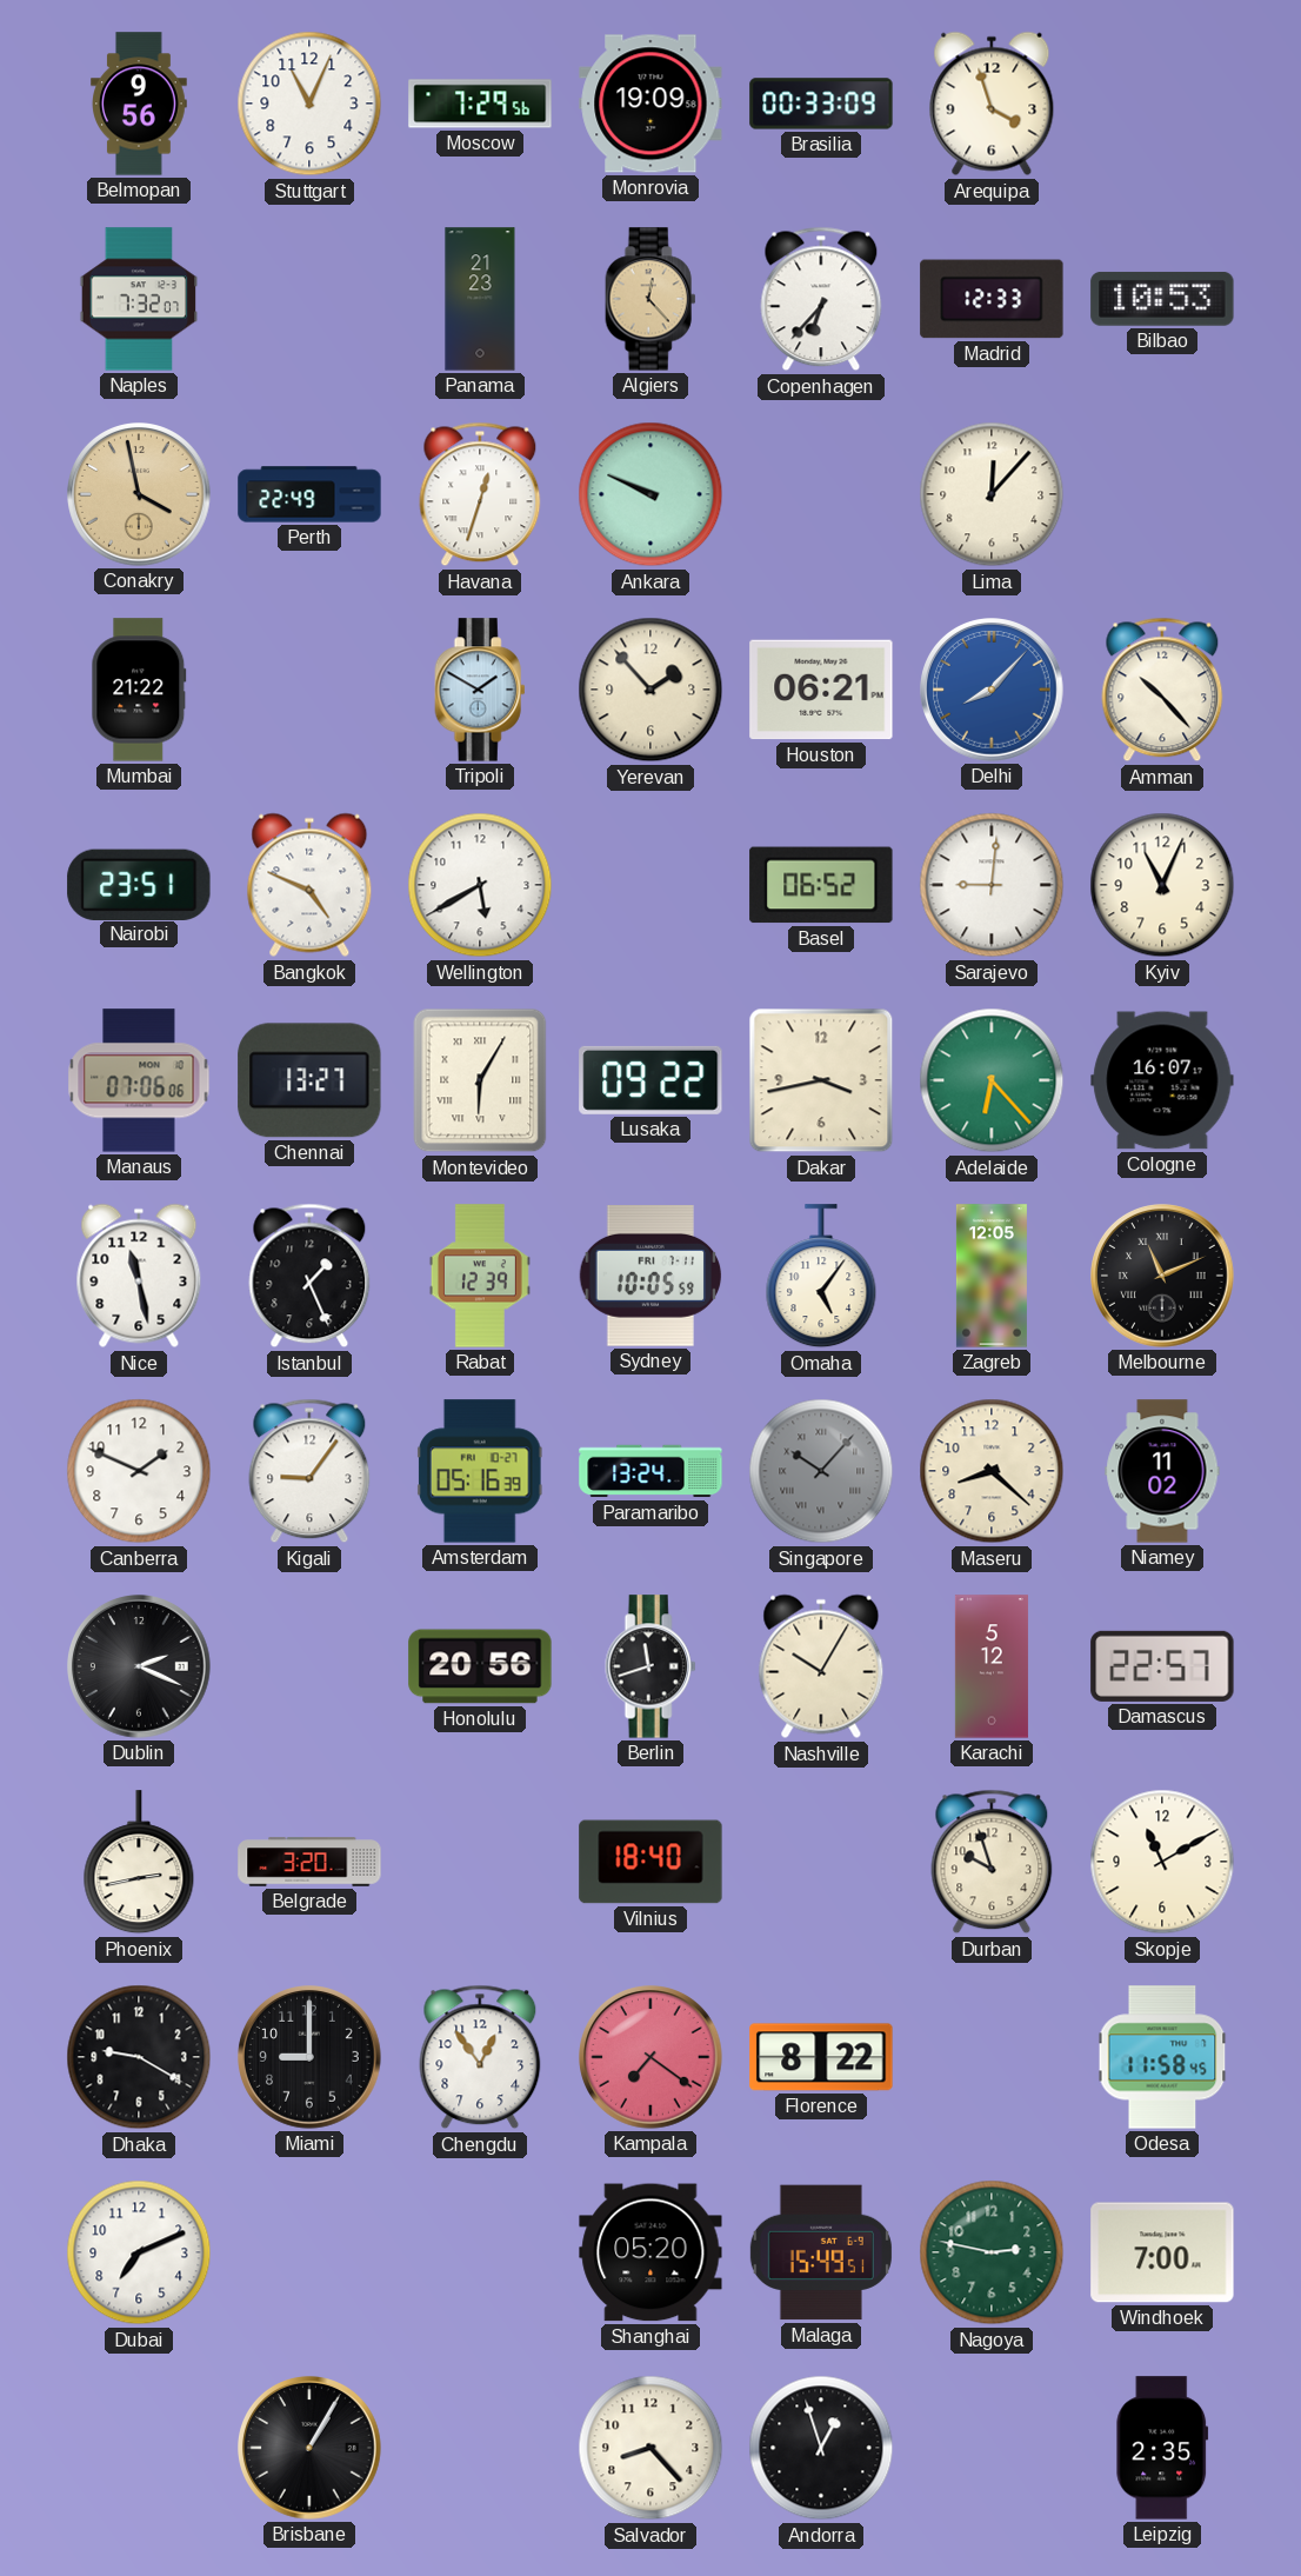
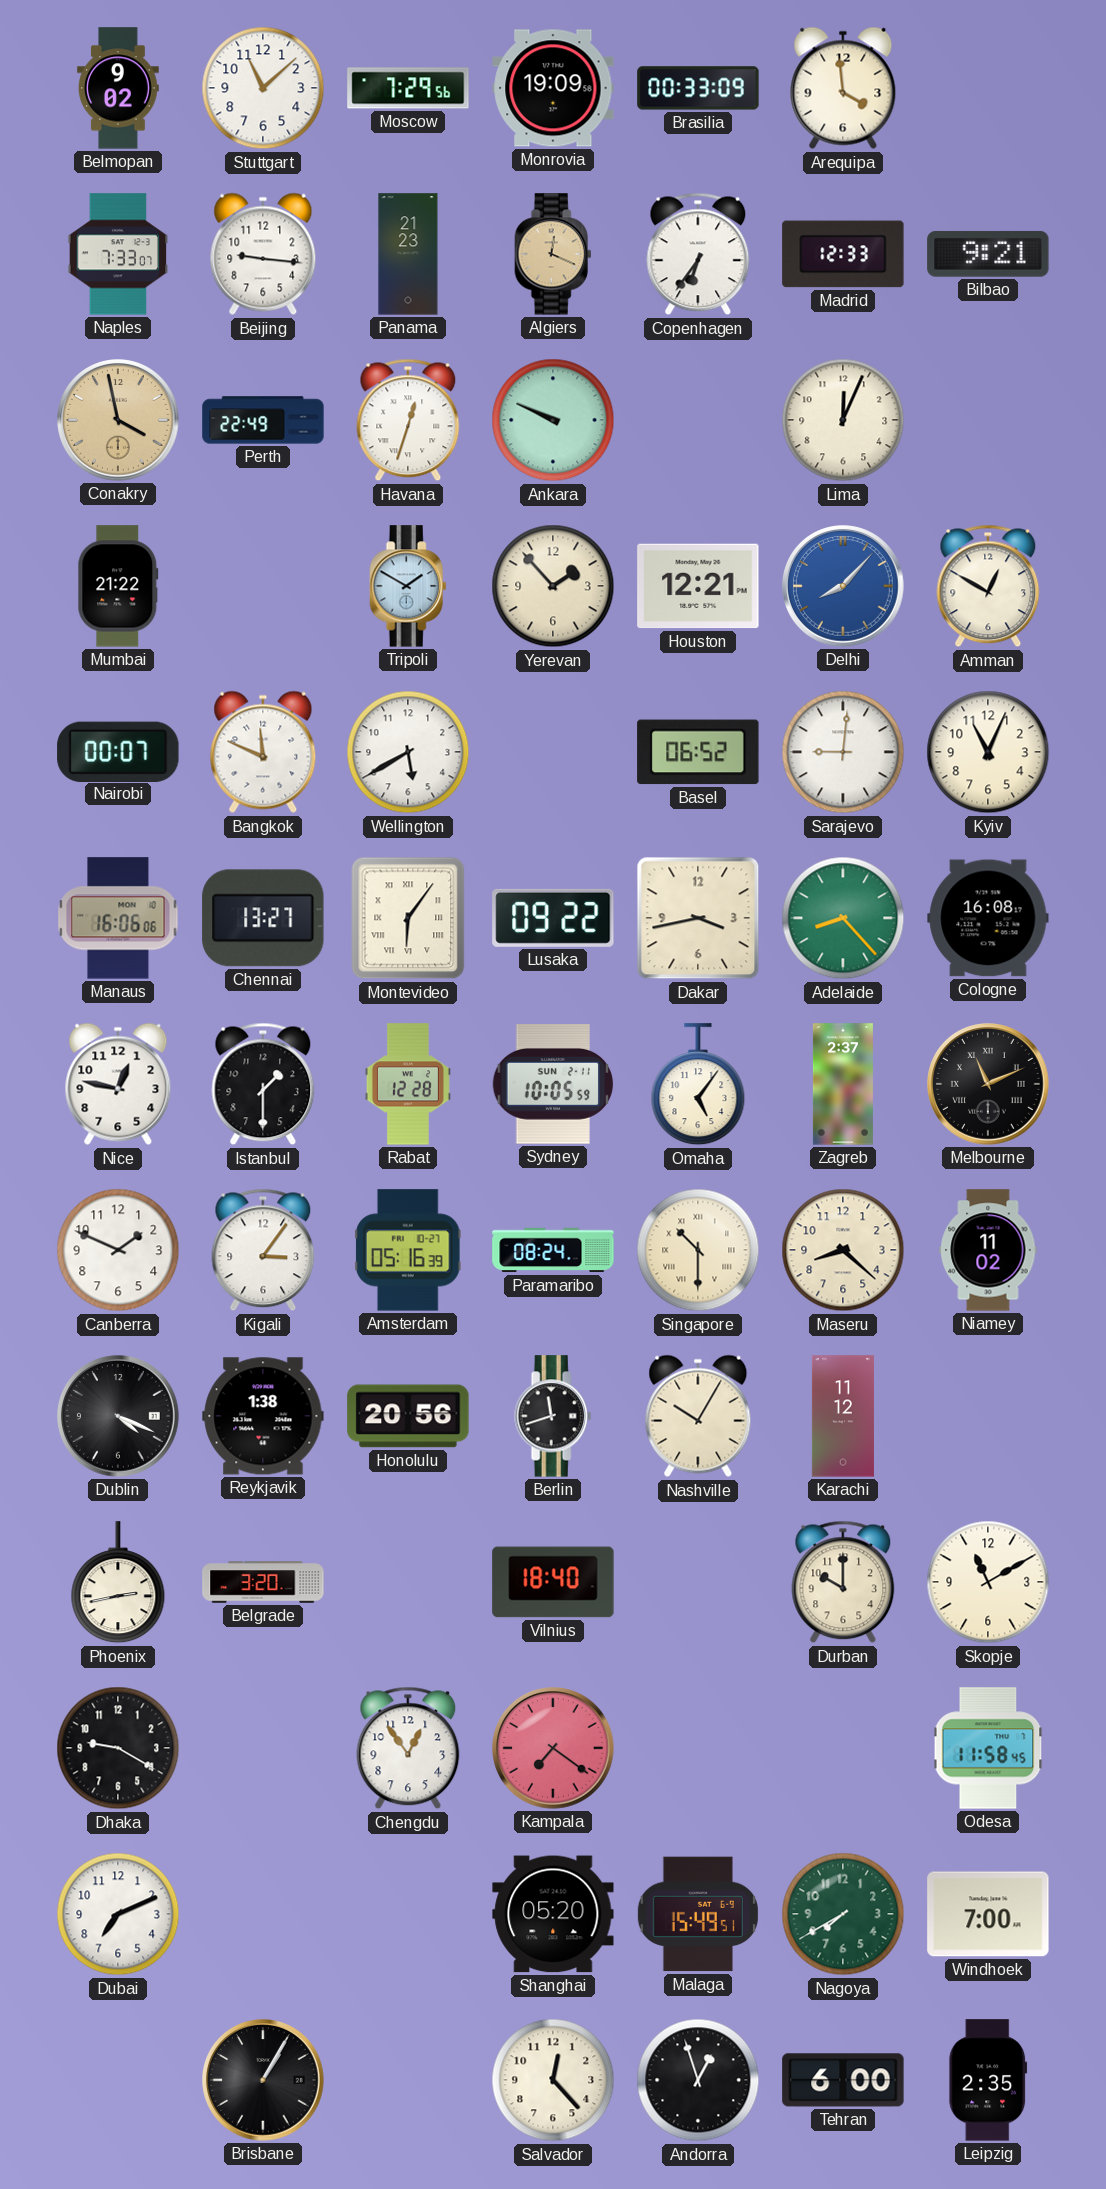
Belmopan: 9:56 -> 9:02 (118, 88)
Stuttgart: 11:04 -> 11:08 (263, 88)
Arequipa: 3:57 -> 3:59 (843, 88)
Naples: 7:32 -> 7:33 (118, 254)
Beijing: none -> 9:16 (263, 254)
Algiers: 12:23 -> 12:19 (553, 254)
Copenhagen: 6:37 -> 6:36 (698, 254)
Bilbao: 10:53 -> 9:21 (988, 254)
Lima: 12:07 -> 12:04 (843, 420)
Houston: 06:21 -> 12:21 (698, 586)
Amman: 10:23 -> 12:50 (988, 586)
Nairobi: 23:51 -> 00:07 (118, 751)
Bangkok: 4:49 -> 11:49 (263, 752)
Manaus: 07:06 -> 16:06 (118, 918)
Montevideo: 6:05 -> 6:06 (408, 918)
Adelaide: 6:23 -> 8:23 (843, 918)
Cologne: 16:07 -> 16:08 (988, 918)
Nice: 11:28 -> 12:47 (118, 1084)
Istanbul: 1:26 -> 1:30 (263, 1084)
Rabat: 12:39 -> 12:28 (408, 1084)
Sydney date: FRI 7-11 -> SUN 2-11 (553, 1085)
Zagreb: 12:05 -> 2:37 (843, 1084)
Kigali: 9:06 -> 3:06 (263, 1250)
Paramaribo: 13:24 -> 08:24 (553, 1250)
Singapore: 10:07 -> 10:30 (698, 1250)
Singapore dial: grey -> cream (698, 1250)
Dublin: 2:19 -> 4:19 (119, 1417)
Reykjavik: none -> 1:38 (263, 1416)
Karachi: 5:12 -> 11:12 (843, 1416)
Damascus: 22:57 -> none (1162, 1666)
Durban: 9:57 -> 10:00 (843, 1582)
Miami: 9:00 -> none (311, 2058)
Florence: 8:22 -> none (821, 2057)
Nagoya: 2:47 -> 7:40 (843, 1914)
Salvador: 8:23 -> 12:23 (553, 2080)
Tehran: none -> 6:00 (843, 2080)
